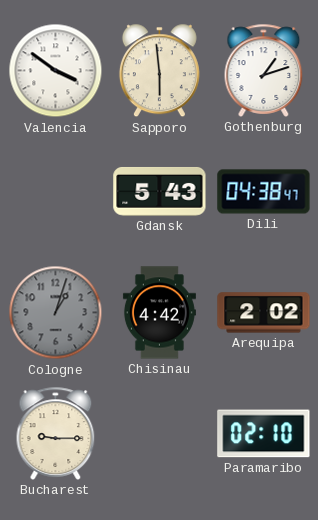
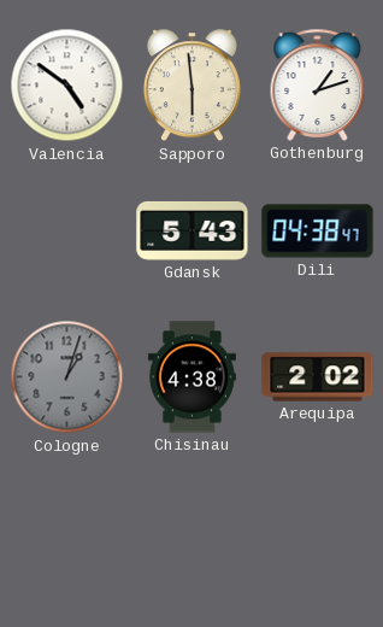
Valencia: 3:51 -> 4:51 (67, 86)
Chisinau: 4:42 -> 4:38 (191, 377)
Bucharest: 9:15 -> none (56, 433)
Paramaribo: 02:10 -> none (264, 434)
